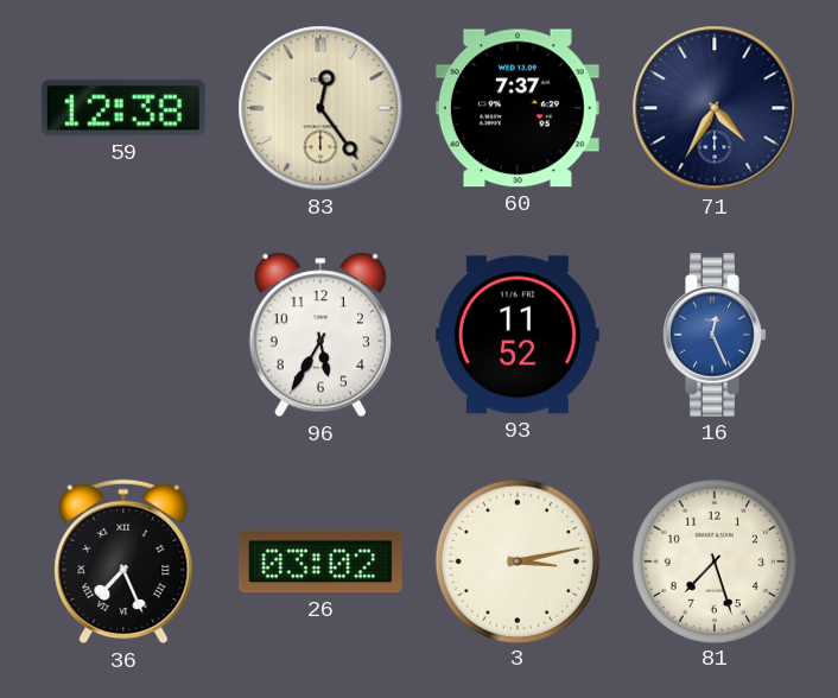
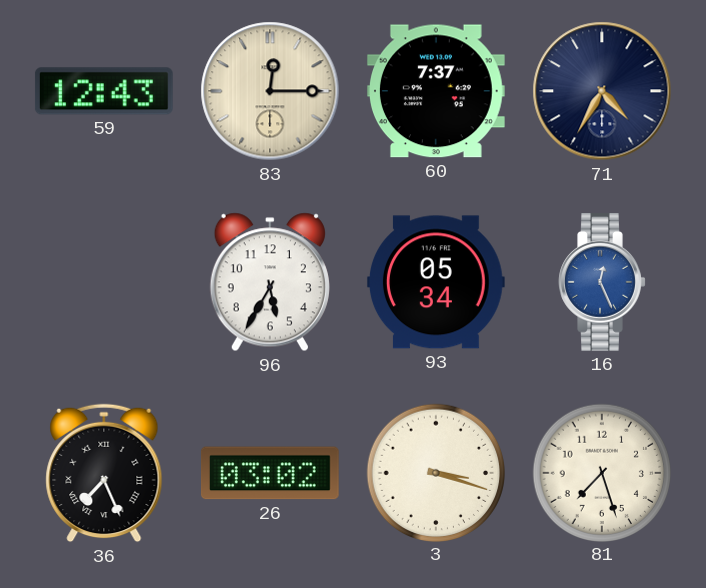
59: 12:38 -> 12:43 (104, 91)
83: 12:24 -> 12:15 (270, 91)
93: 11:52 -> 05:34 (436, 282)
3: 3:13 -> 3:18 (435, 472)
